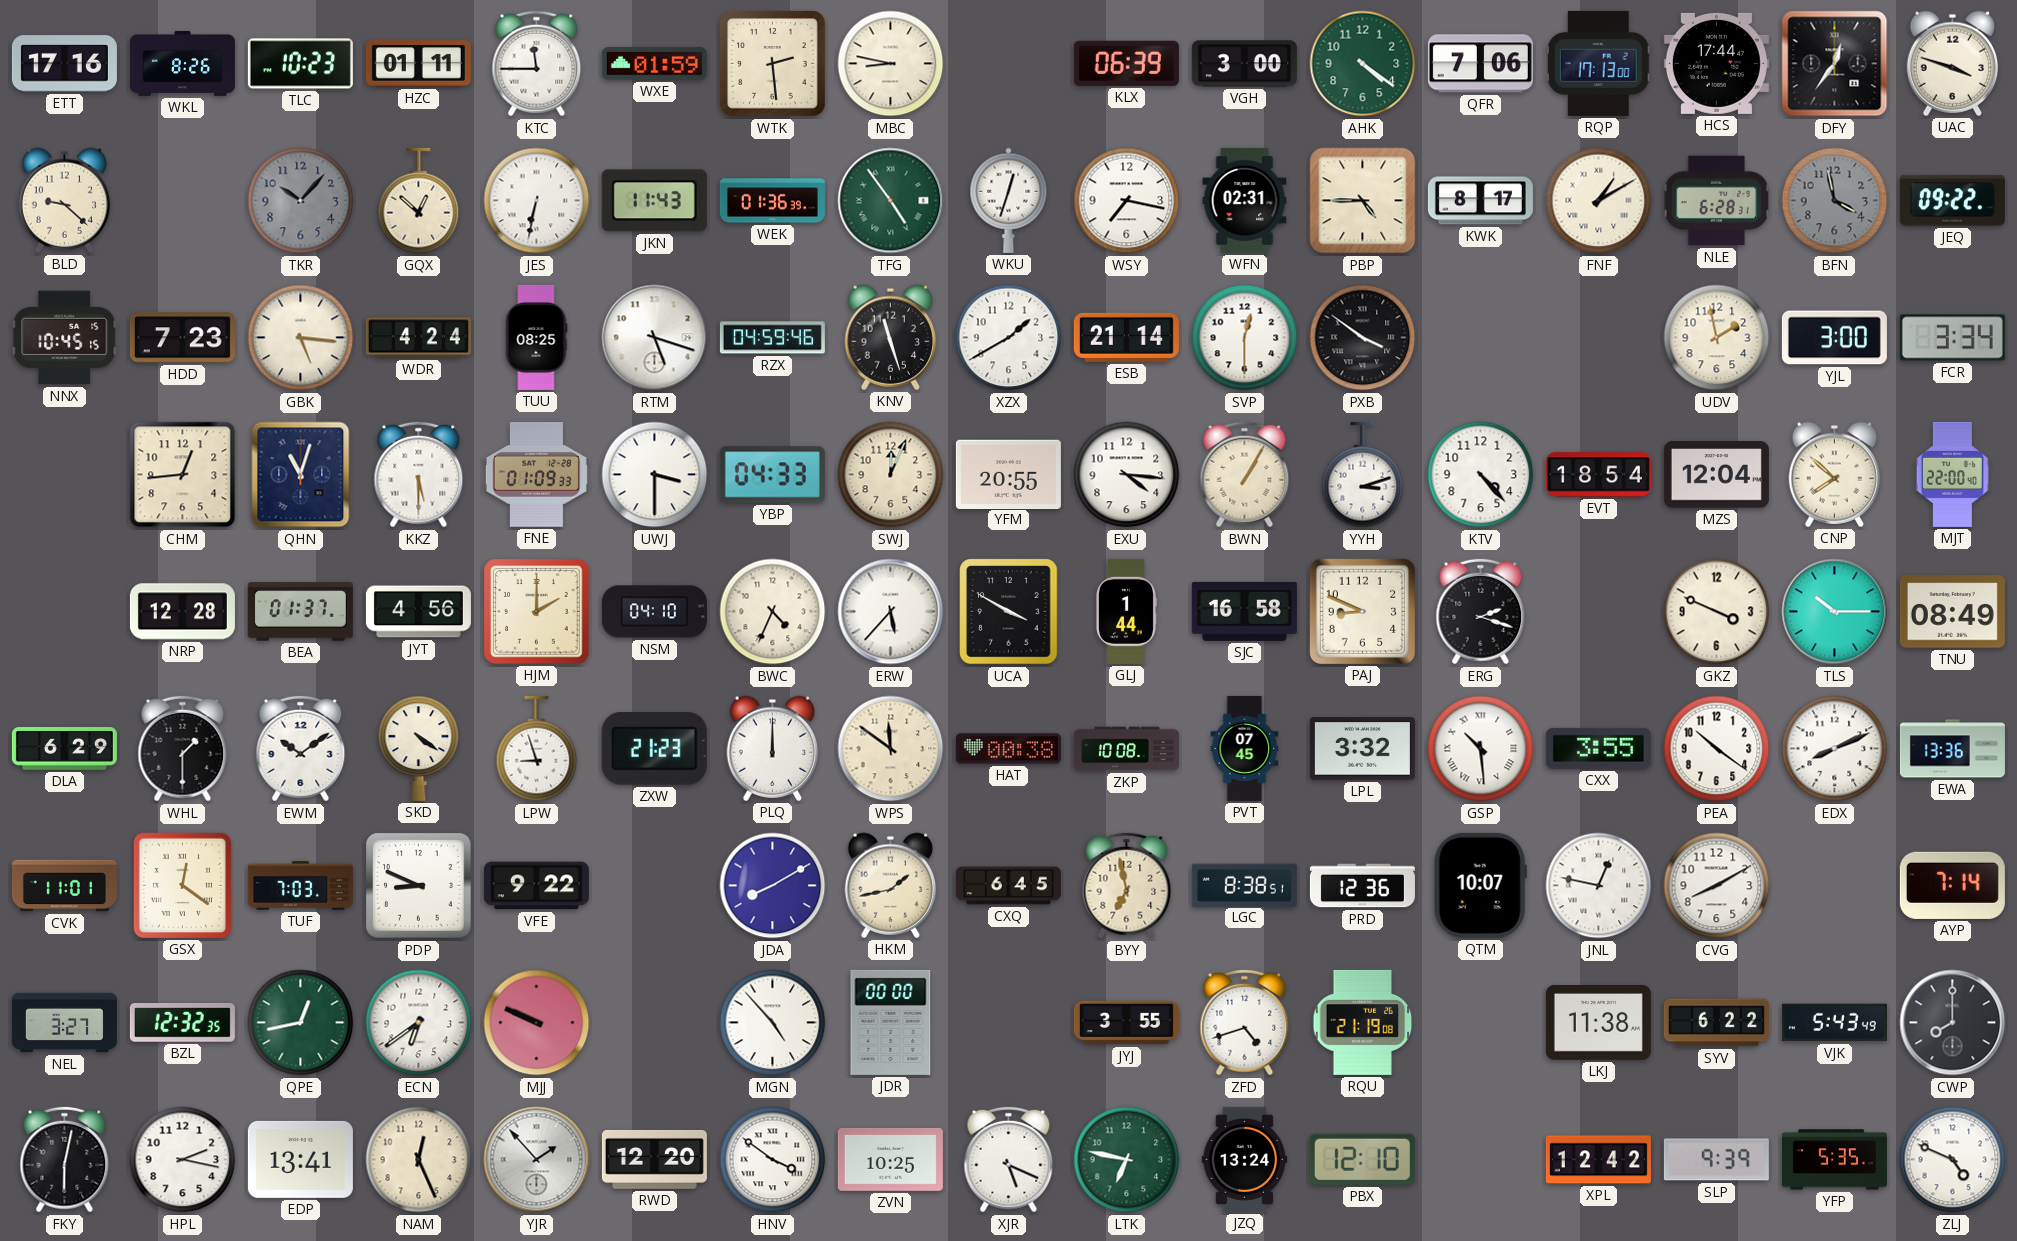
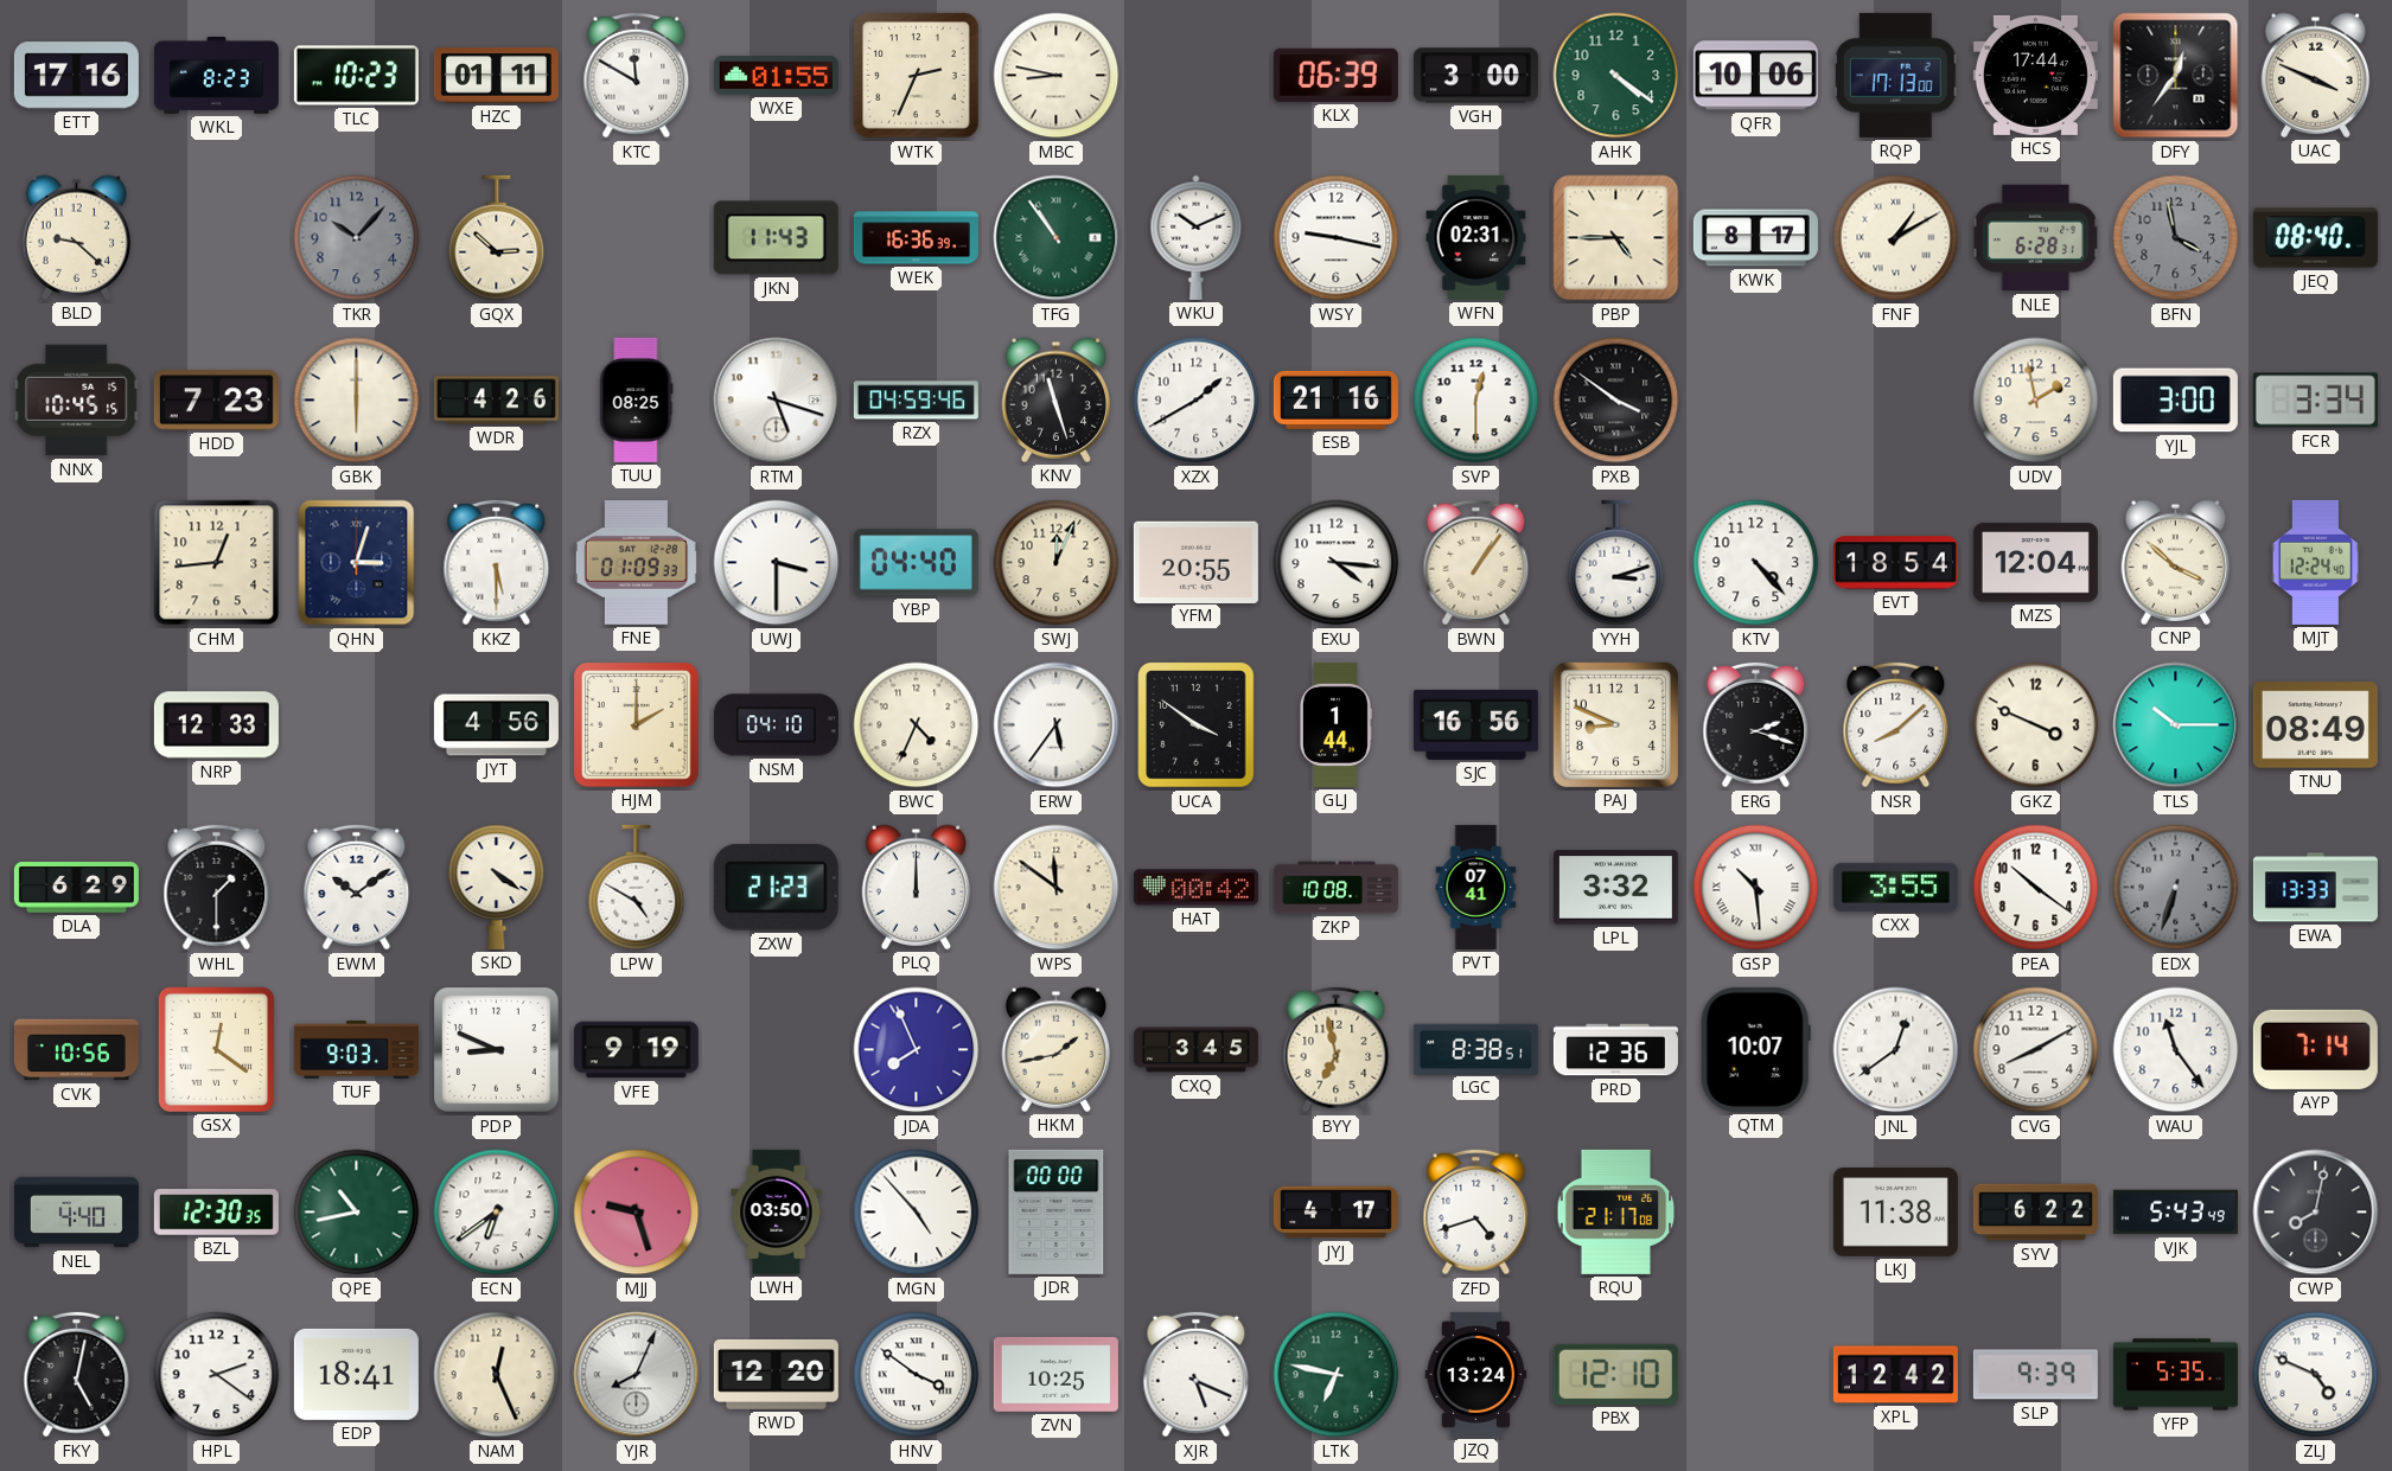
WKL: 8:26 -> 8:23 (216, 75)
KTC: 11:45 -> 11:50 (637, 76)
WXE: 01:59 -> 01:55 (776, 76)
WTK: 2:29 -> 2:34 (917, 76)
QFR: 7:06 -> 10:06 (1755, 76)
UAC: 3:48 -> 3:49 (2316, 75)
GQX: 12:52 -> 2:52 (497, 238)
JES: 6:32 -> none (537, 201)
WEK: 01:36 -> 16:36 (916, 238)
TFG: 4:54 -> 10:54 (1057, 238)
WKU: 12:33 -> 10:11 (1197, 237)
WSY: 7:17 -> 9:17 (1337, 238)
JEQ: 09:22 -> 08:40 (2315, 238)
GBK: 5:16 -> 6:00 (357, 401)
WDR: 4:24 -> 4:26 (496, 401)
ESB: 21:14 -> 21:16 (1335, 399)
QHN: 11:03 -> 3:03 (357, 563)
YBP: 04:33 -> 04:40 (916, 563)
BWN: 1:05 -> 1:06 (1476, 563)
CNP: 7:52 -> 3:52 (2176, 562)
MJT: 22:00 -> 12:24 (2315, 562)
NRP: 12:28 -> 12:33 (216, 725)
BEA: 01:37 -> none (300, 612)
ERW: 5:37 -> 5:36 (1057, 725)
UCA: 3:50 -> 3:51 (1197, 725)
SJC: 16:58 -> 16:56 (1475, 724)
NSR: none -> 8:08 (1896, 725)
LPW: 8:57 -> 4:50 (637, 888)
HAT: 00:38 -> 00:42 (1195, 888)
PVT: 07:45 -> 07:41 (1476, 887)
EDX: 8:11 -> 6:33 (2176, 888)
EDX dial: white -> grey (2176, 888)
EWA: 13:36 -> 13:33 (2315, 888)
CVK: 11:01 -> 10:56 (76, 1050)
TUF: 7:03 -> 9:03 (356, 1050)
VFE: 9:22 -> 9:19 (636, 1050)
JDA: 8:10 -> 7:56 (917, 1050)
CXQ: 6:45 -> 3:45 (1195, 1050)
JNL: 12:47 -> 12:39 (1896, 1050)
WAU: none -> 11:24 (2176, 1050)
NEL: 3:27 -> 4:40 (76, 1213)
BZL: 12:32 -> 12:30 (216, 1213)
QPE: 12:43 -> 10:43 (357, 1213)
MJJ: 9:49 -> 9:27 (637, 1213)
LWH: none -> 03:50 (777, 1211)
JYJ: 3:55 -> 4:17 (1335, 1213)
RQU: 21:19 -> 21:17 (1616, 1211)
CWP: 8:00 -> 8:02 (2316, 1213)
FKY: 6:02 -> 5:02 (77, 1375)
HPL: 2:17 -> 2:21 (217, 1375)
EDP: 13:41 -> 18:41 (356, 1374)
YJR: 1:53 -> 8:04 (637, 1375)
